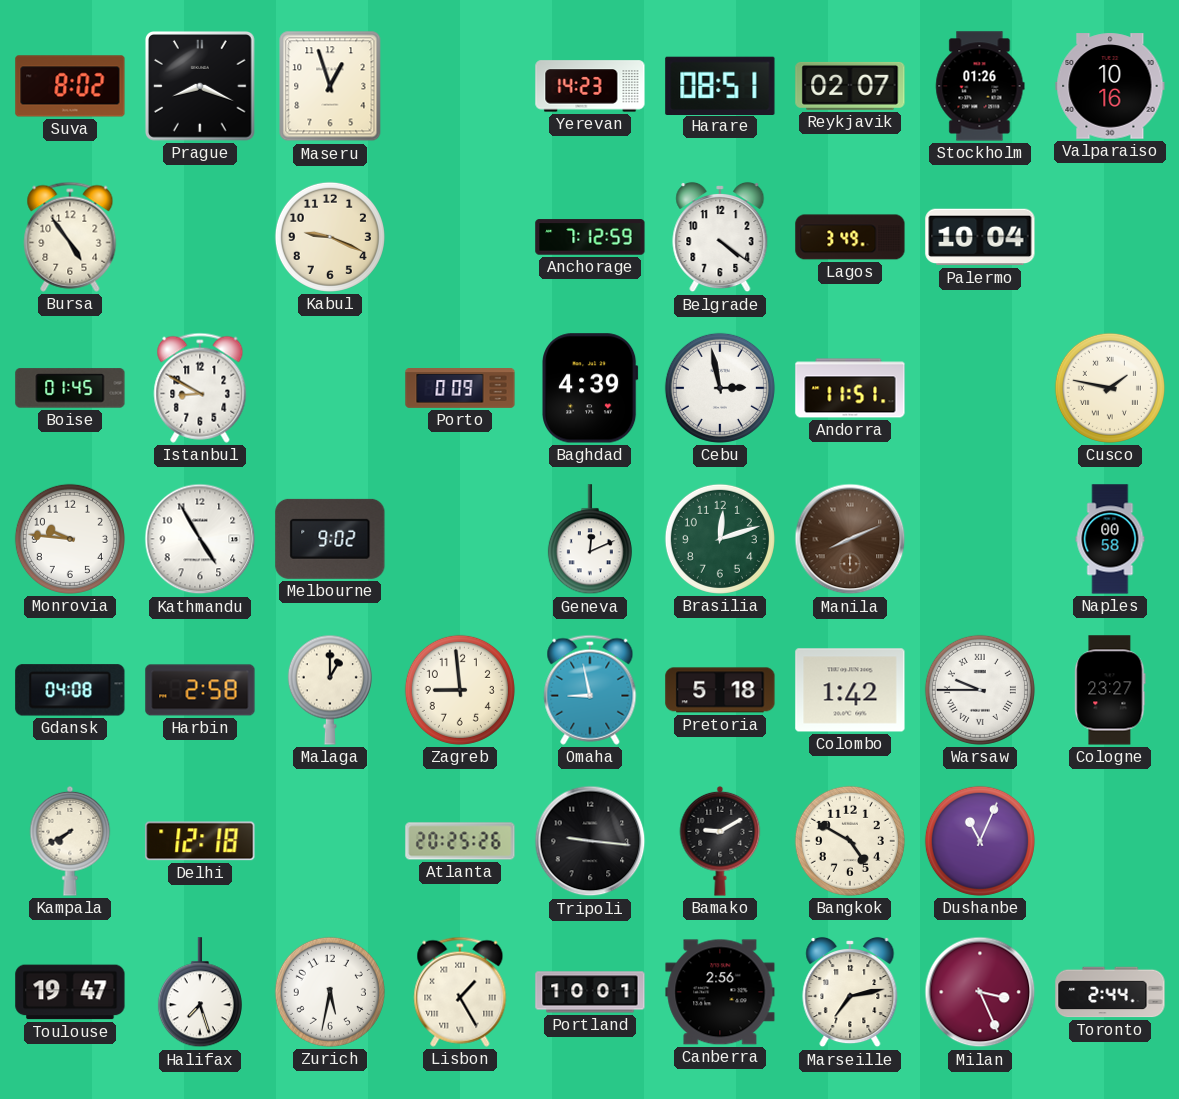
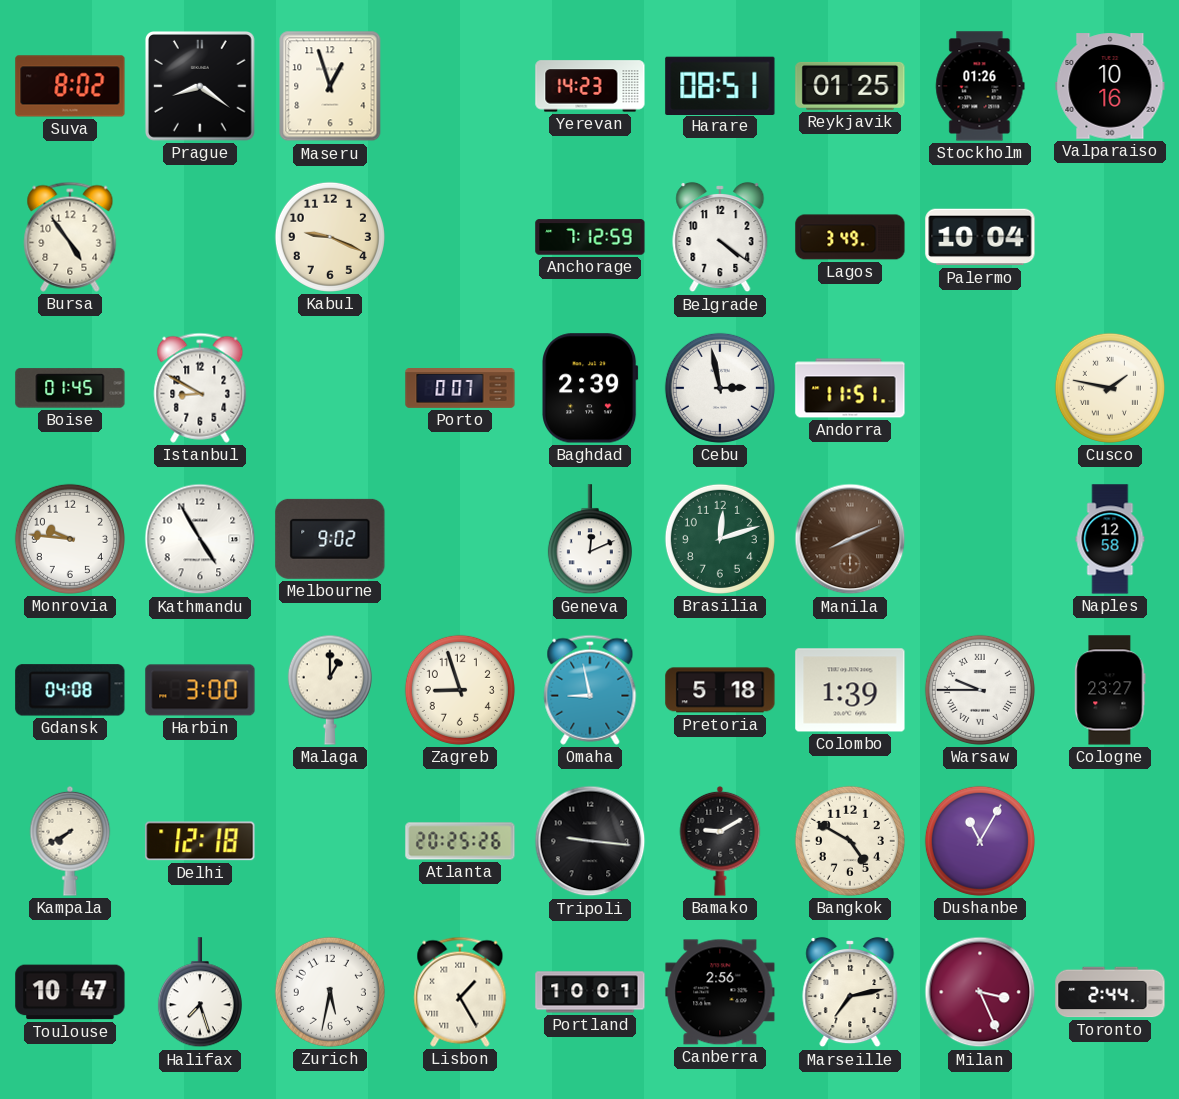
Prague: 8:19 -> 8:21 (201, 87)
Reykjavik: 02:07 -> 01:25 (850, 86)
Porto: 0:09 -> 0:07 (460, 389)
Baghdad: 4:39 -> 2:39 (590, 388)
Naples: 00:58 -> 12:58 (1110, 539)
Harbin: 2:58 -> 3:00 (200, 690)
Zagreb: 8:59 -> 8:57 (460, 690)
Colombo: 1:42 -> 1:39 (850, 690)
Dushanbe: 11:04 -> 11:05 (980, 841)
Toulouse: 19:47 -> 10:47 (70, 992)
